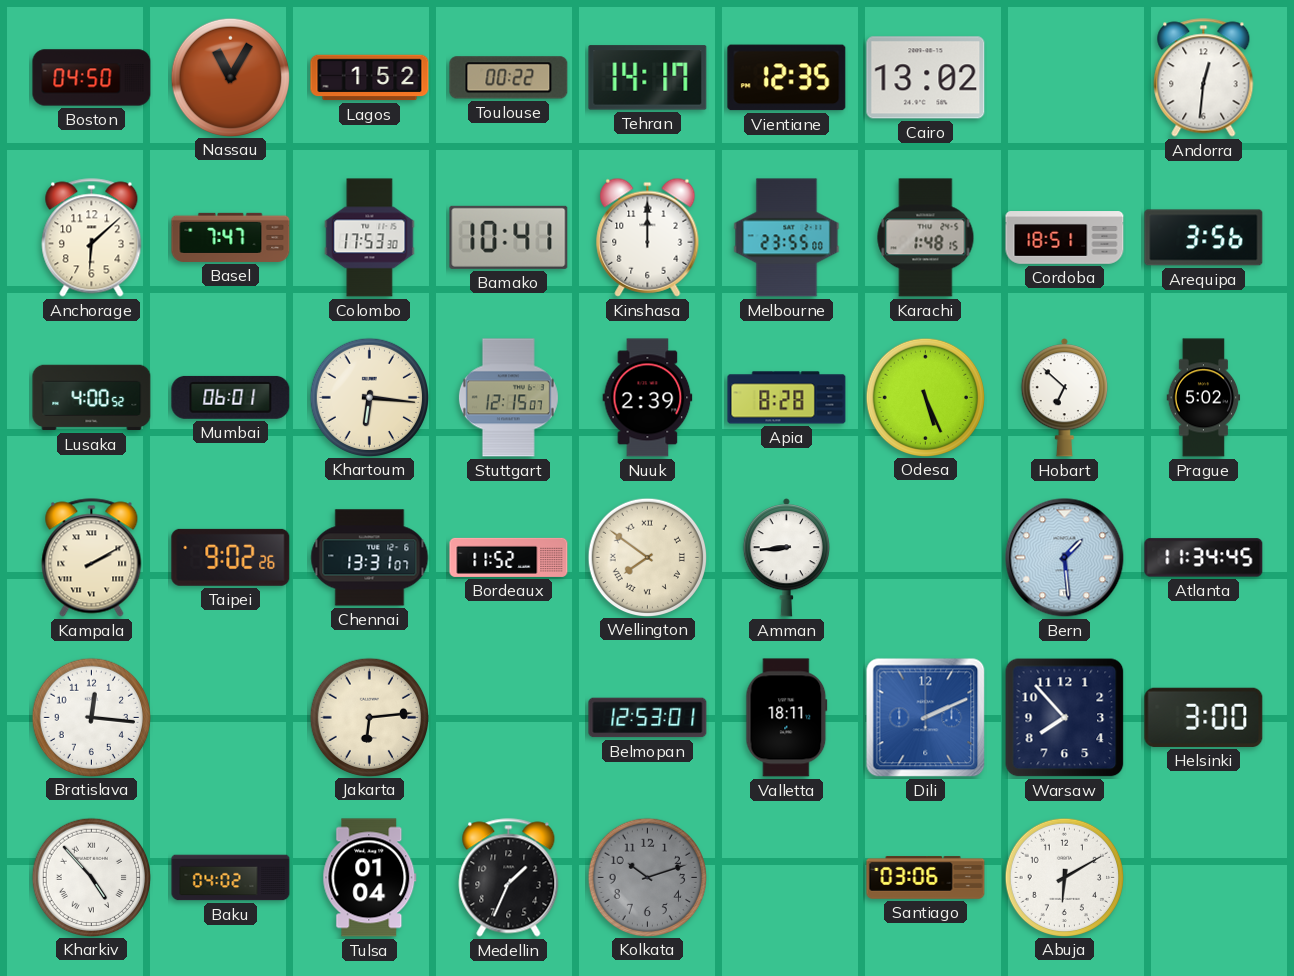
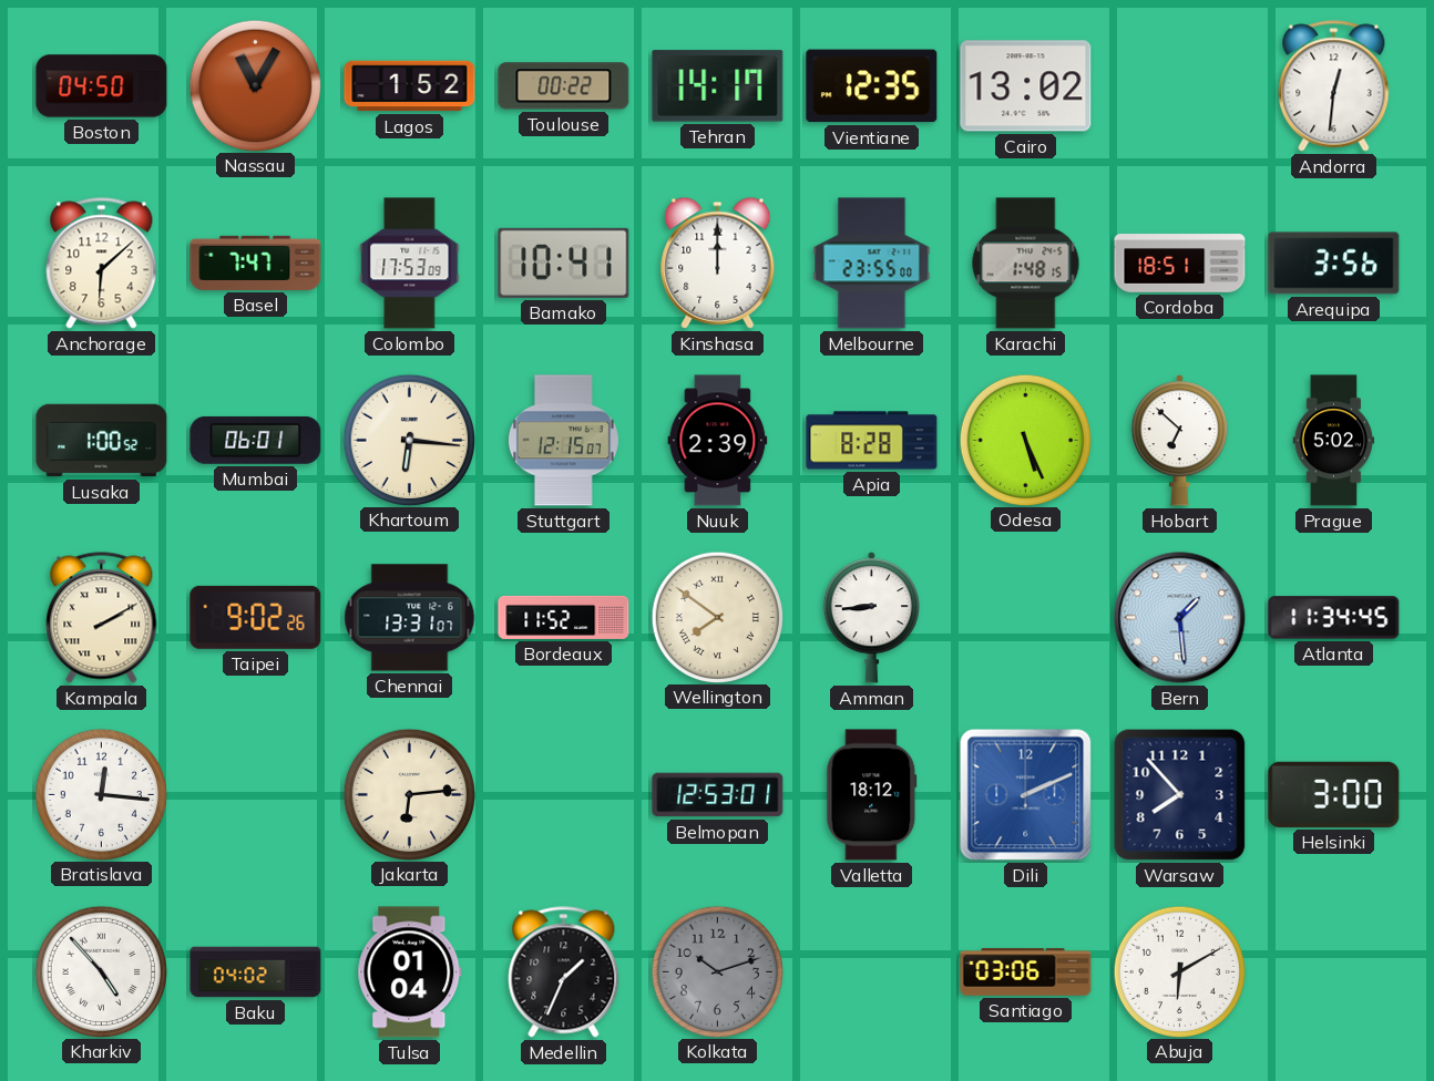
Colombo: 17:53:30 -> 17:53:09 (410, 264)
Lusaka: 4:00 -> 1:00 (102, 441)
Valletta: 18:11 -> 18:12 (872, 795)
